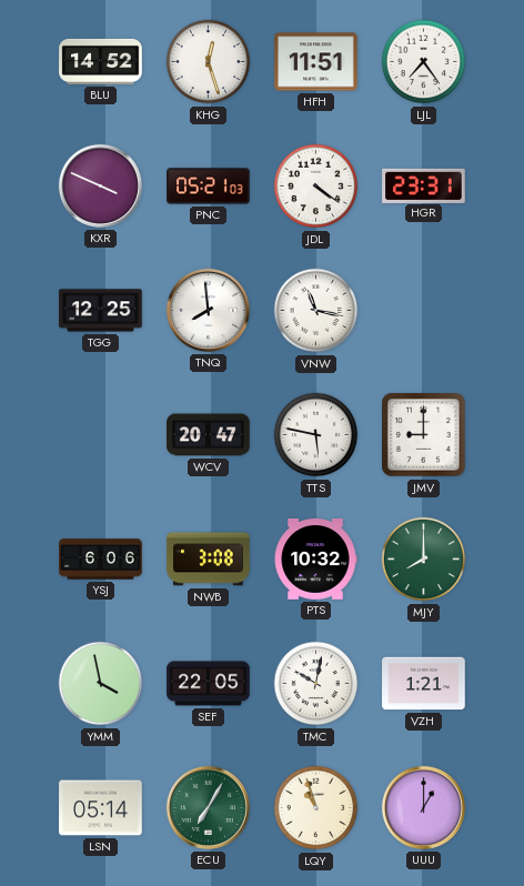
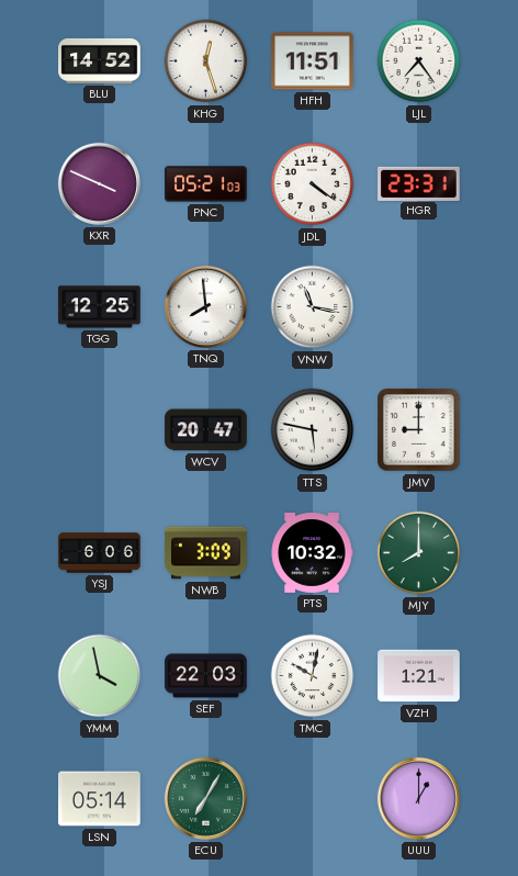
NWB: 3:08 -> 3:09 (206, 553)
SEF: 22:05 -> 22:03 (206, 676)
LQY: 10:57 -> none (316, 808)
